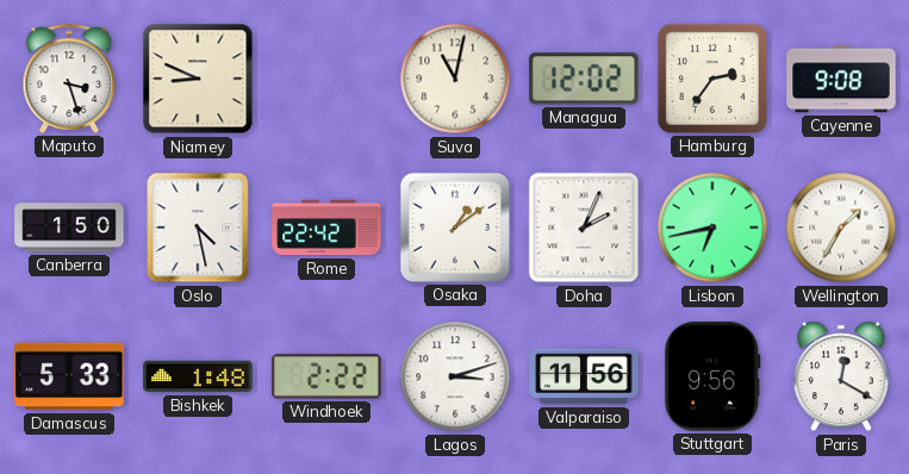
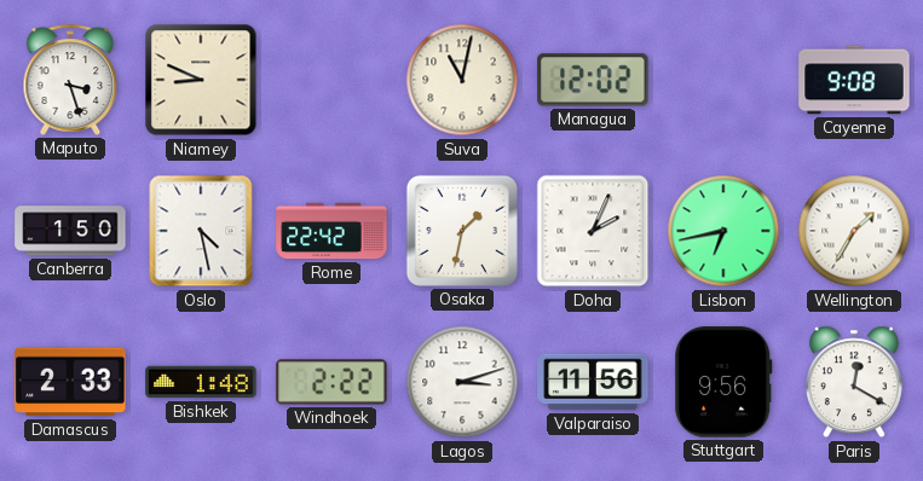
Hamburg: 2:36 -> none (712, 79)
Osaka: 1:09 -> 1:32 (462, 231)
Damascus: 5:33 -> 2:33 (70, 382)
